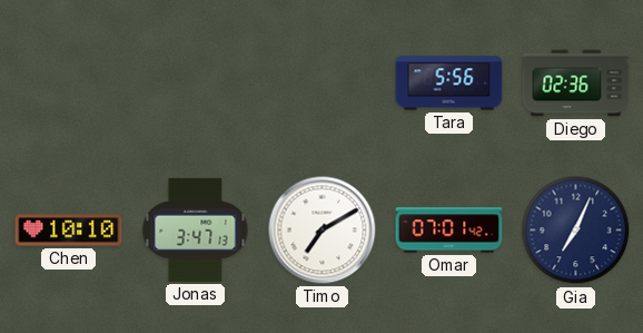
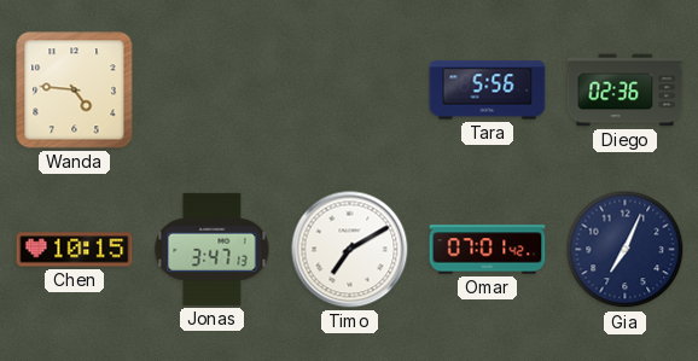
Wanda: none -> 4:46 (75, 91)
Chen: 10:10 -> 10:15 (75, 250)
